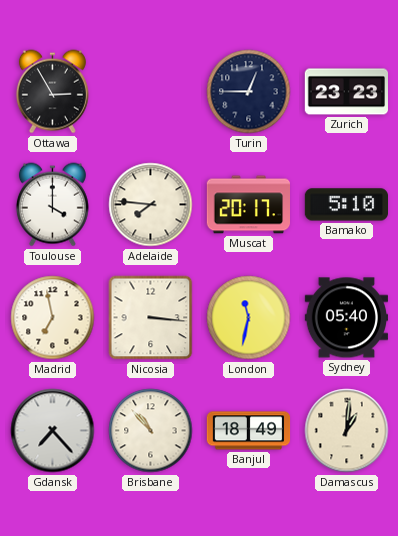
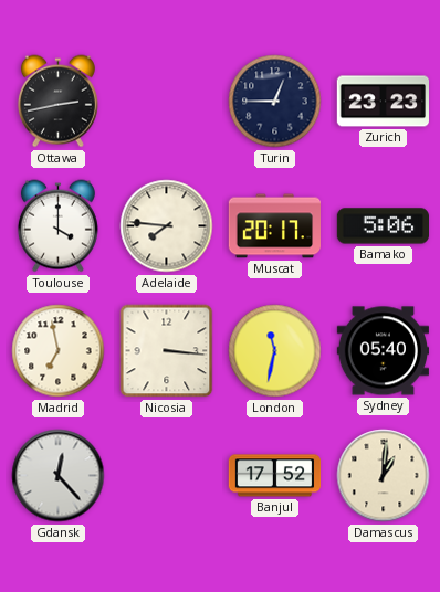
Ottawa: 2:55 -> 2:43 (57, 102)
Bamako: 5:10 -> 5:06 (383, 226)
Gdansk: 7:23 -> 12:23 (59, 476)
Brisbane: 10:53 -> none (151, 431)
Banjul: 18:49 -> 17:52 (275, 476)
